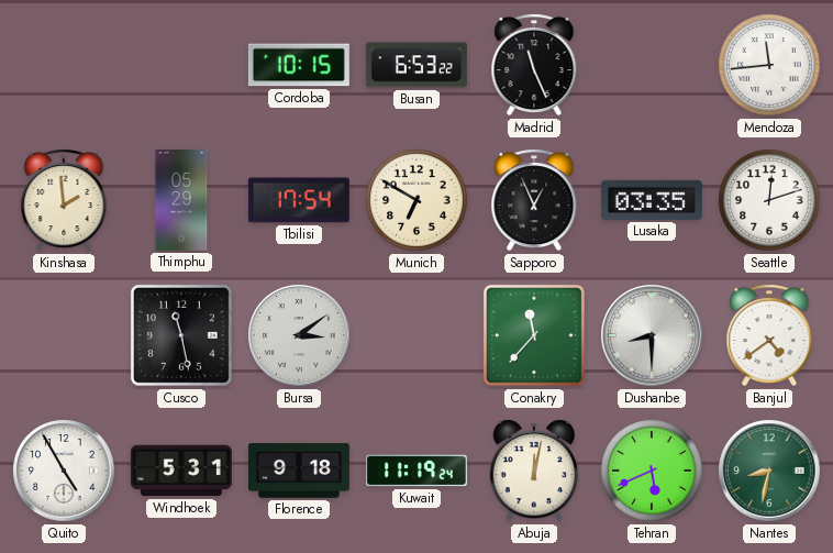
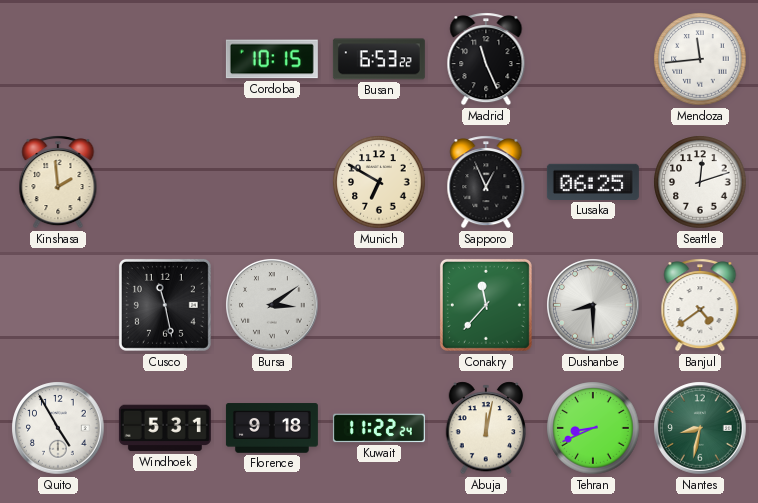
Thimphu: 05:29 -> none (181, 200)
Tbilisi: 17:54 -> none (299, 200)
Lusaka: 03:35 -> 06:25 (593, 182)
Kuwait: 11:19 -> 11:22 (379, 428)
Tehran: 5:41 -> 8:41 (593, 428)
